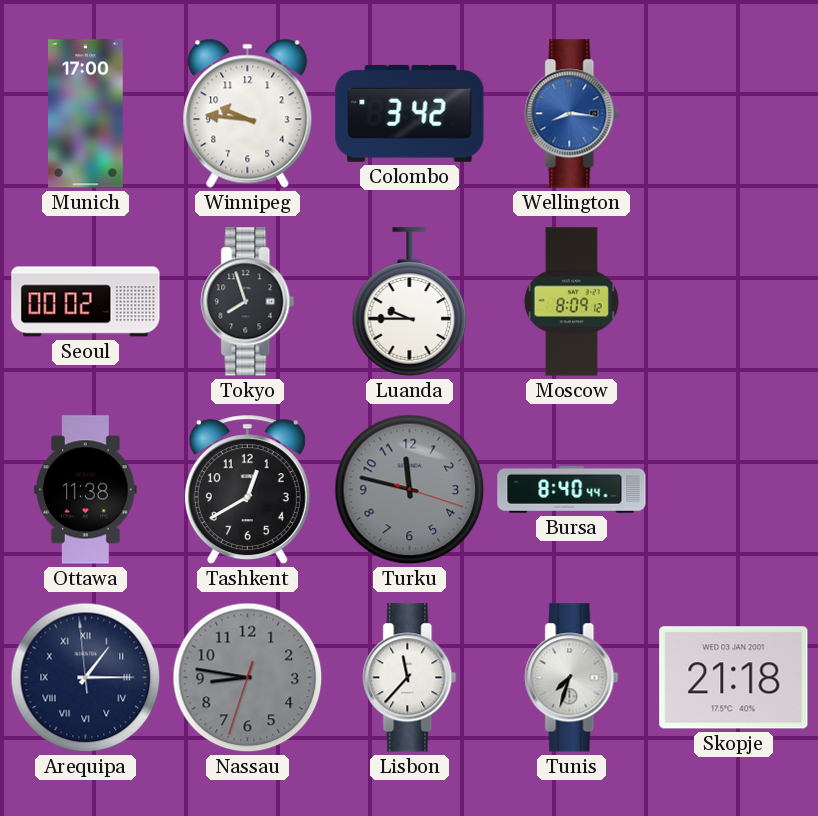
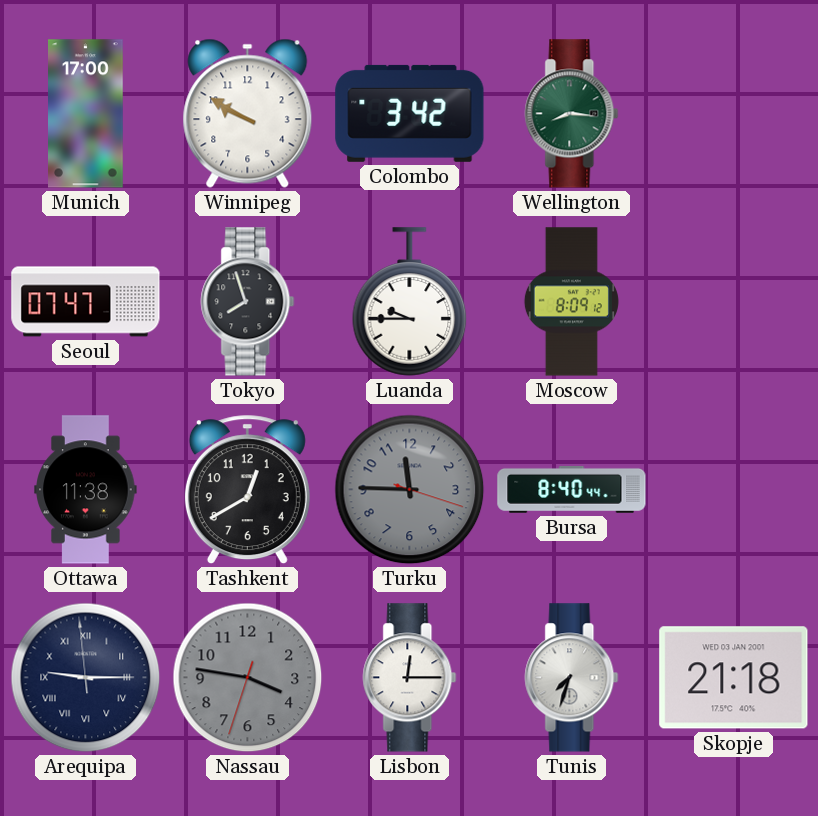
Winnipeg: 9:46 -> 9:50 (248, 113)
Wellington dial: blue -> green (572, 114)
Seoul: 00:02 -> 07:47 (86, 302)
Turku: 11:47 -> 11:45 (410, 490)
Arequipa: 1:14 -> 9:14 (86, 678)
Nassau: 8:46 -> 3:46 (248, 678)
Lisbon: 11:37 -> 12:15 (410, 678)
